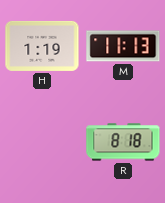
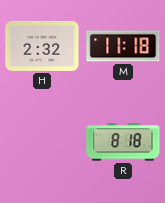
H: 1:19 -> 2:32 (42, 46)
M: 11:13 -> 11:18 (123, 46)
